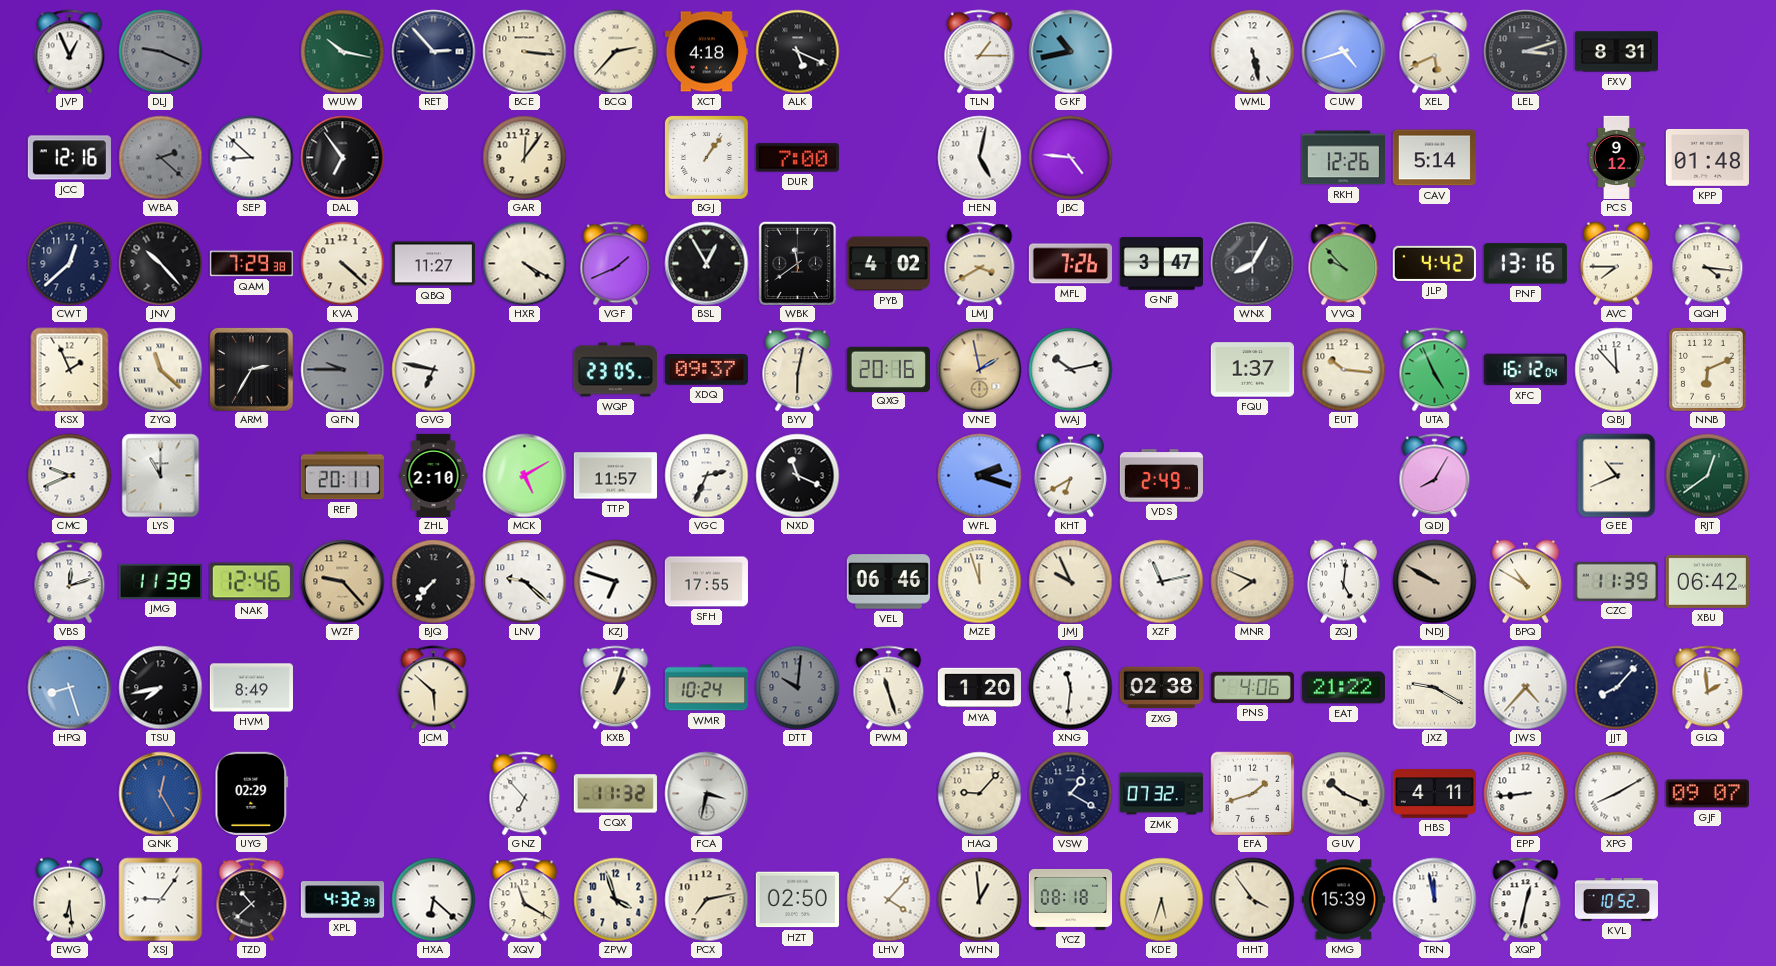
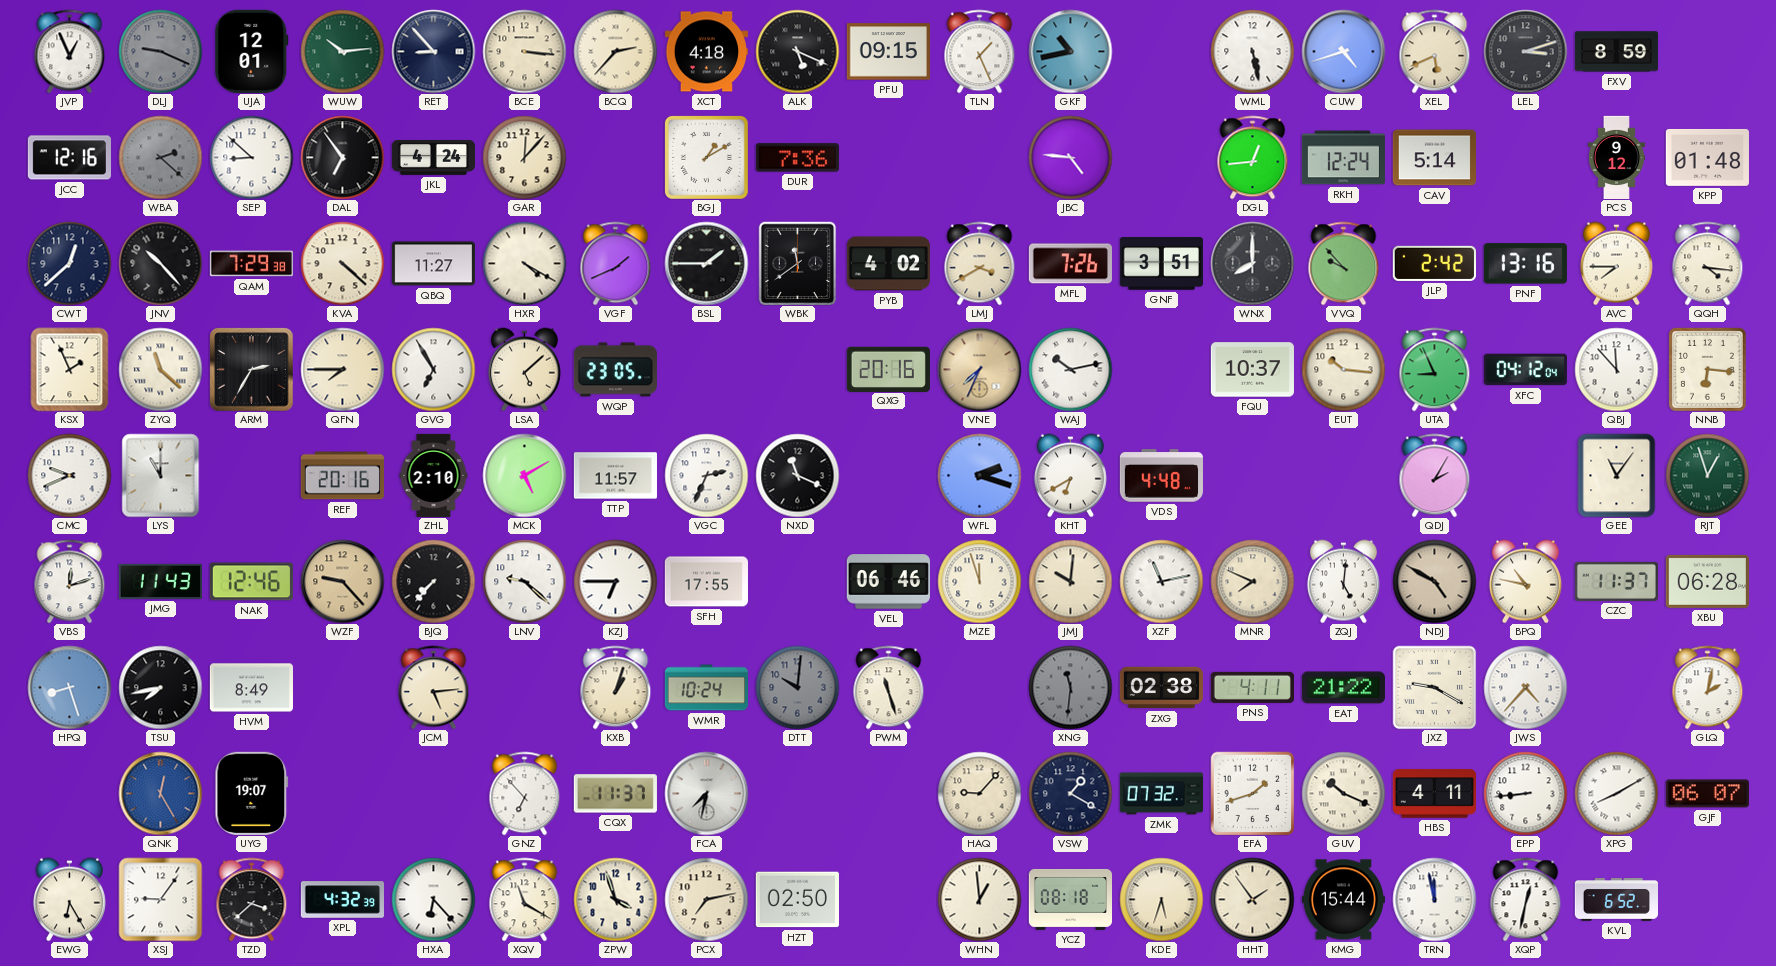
UJA: none -> 12:01 (252, 51)
WUW: 10:17 -> 10:14 (342, 51)
RET: 2:53 -> 8:53 (433, 51)
PFU: none -> 09:15 (888, 52)
TLN: 1:15 -> 1:26 (980, 51)
FXV: 8:31 -> 8:59 (1616, 52)
JKL: none -> 4:24 (433, 157)
GAR: 12:06 -> 12:07 (524, 157)
BGJ: 1:06 -> 1:10 (706, 157)
DUR: 7:00 -> 7:36 (797, 158)
HEN: 5:02 -> none (979, 157)
DGL: none -> 12:44 (1253, 157)
RKH: 12:26 -> 12:24 (1343, 158)
BSL: 12:55 -> 1:45 (706, 263)
GNF: 3:47 -> 3:51 (1161, 264)
WNX: 8:05 -> 8:00 (1252, 263)
JLP: 4:42 -> 2:42 (1434, 263)
QFN: 9:45 -> 7:45 (342, 369)
QFN dial: grey -> cream (342, 369)
GVG: 6:47 -> 6:55 (433, 369)
LSA: none -> 5:08 (524, 369)
XDQ: 09:37 -> none (706, 370)
BYV: 6:02 -> none (798, 369)
VNE: 1:58 -> 7:34 (979, 369)
FQU: 1:37 -> 10:37 (1252, 370)
UTA: 4:56 -> 8:56 (1435, 369)
XFC: 16:12 -> 04:12 (1525, 370)
NNB: 6:11 -> 6:16 (1707, 369)
REF: 20:11 -> 20:16 (342, 476)
VDS: 2:49 -> 4:48 (1161, 476)
QDJ: 8:05 -> 2:05 (1435, 475)
GEE: 10:41 -> 11:06 (1617, 475)
RJT: 12:39 -> 12:57 (1707, 475)
JMG: 11:39 -> 11:43 (160, 581)
KZJ: 6:48 -> 6:45 (615, 581)
JMJ: 9:56 -> 10:01 (1070, 581)
NDJ: 9:50 -> 4:50 (1434, 581)
BPQ: 10:50 -> 10:47 (1525, 581)
CZC: 11:39 -> 11:37 (1616, 581)
XBU: 06:42 -> 06:28 (1707, 581)
JCM: 5:52 -> 5:14 (434, 687)
MYA: 1:20 -> none (979, 688)
XNG dial: white -> grey (1070, 687)
PNS: 4:06 -> 4:11 (1252, 687)
JJT: 8:07 -> none (1616, 687)
GLQ: 1:59 -> 2:02 (1708, 687)
UYG: 02:29 -> 19:07 (252, 793)
CQX: 11:32 -> 11:37 (615, 794)
FCA: 3:32 -> 7:32 (706, 793)
GJF: 09:07 -> 06:07 (1707, 794)
EWG: 6:29 -> 6:25 (69, 899)
TZD: 10:38 -> 3:38 (252, 899)
HXA: 6:22 -> 6:23 (433, 899)
LHV: 4:07 -> none (888, 899)
HHT: 3:54 -> 1:54 (1252, 899)
KMG: 15:39 -> 15:44 (1343, 900)
KVL: 10:52 -> 6:52 (1616, 900)
